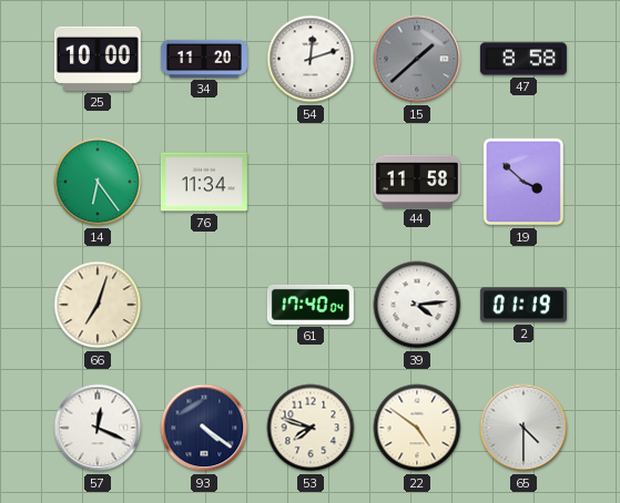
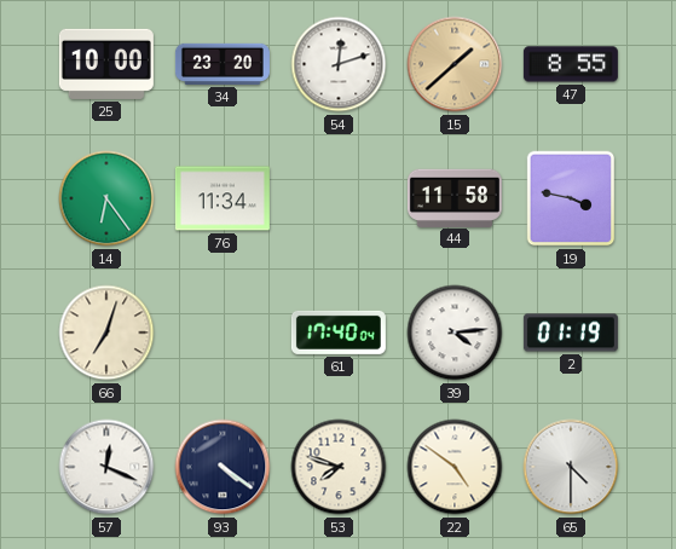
34: 11:20 -> 23:20 (223, 64)
15 dial: grey -> champagne (455, 64)
47: 8:58 -> 8:55 (571, 64)
19: 3:52 -> 3:47 (571, 198)
